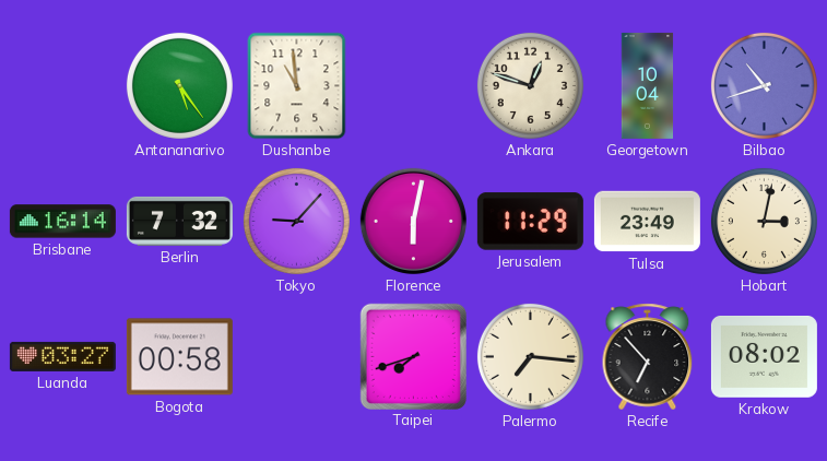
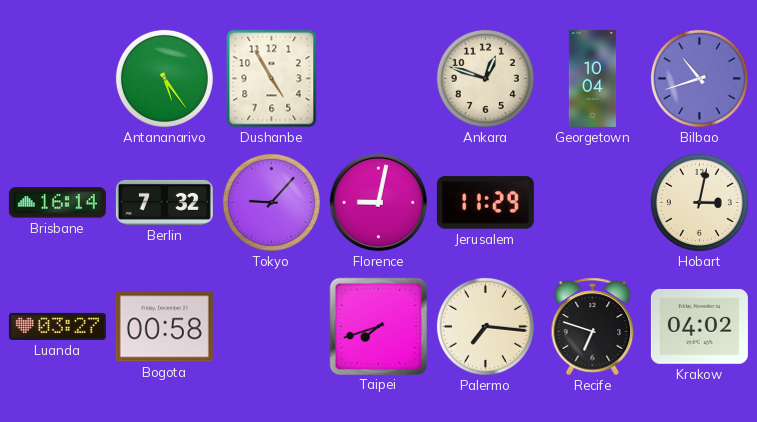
Dushanbe: 10:59 -> 4:55 (272, 79)
Florence: 6:02 -> 9:02 (378, 202)
Tulsa: 23:49 -> none (647, 222)
Recife: 6:53 -> 6:48 (593, 327)
Krakow: 08:02 -> 04:02 (699, 327)
